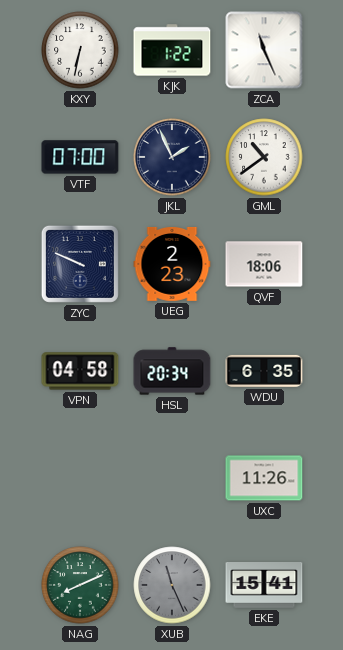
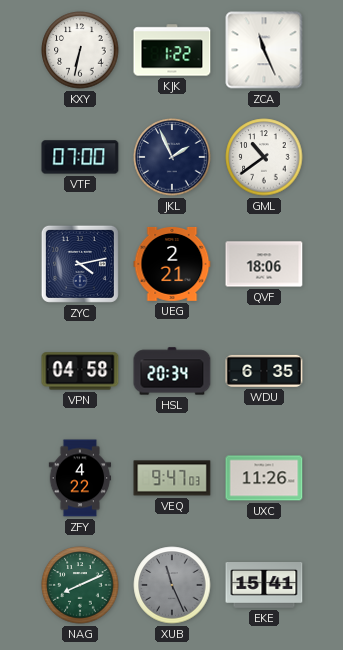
ZYC: 9:49 -> 4:13 (80, 264)
UEG: 2:23 -> 2:21 (172, 264)
ZFY: none -> 4:22 (80, 478)
VEQ: none -> 9:47 (172, 478)
